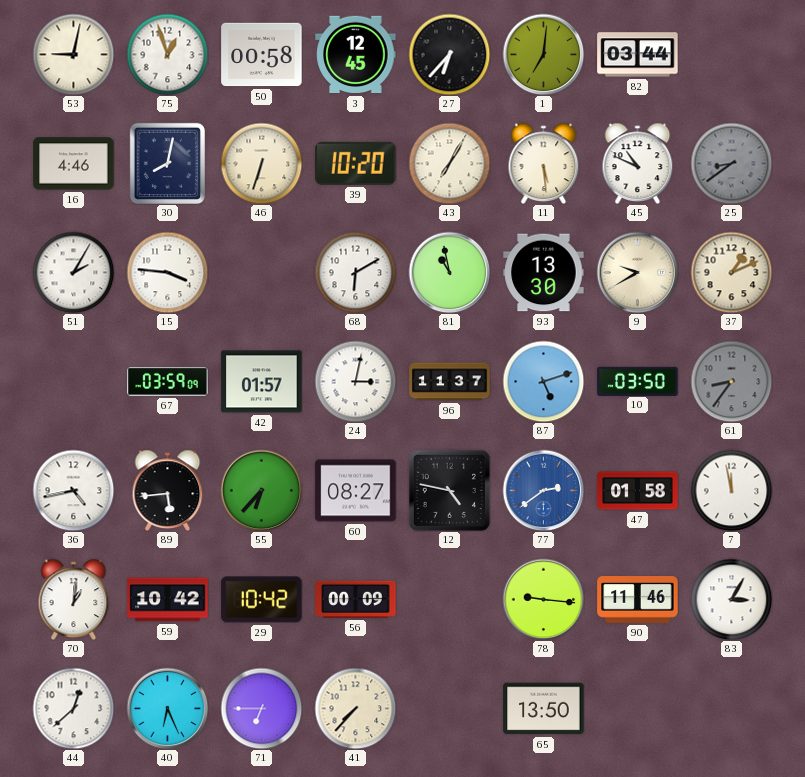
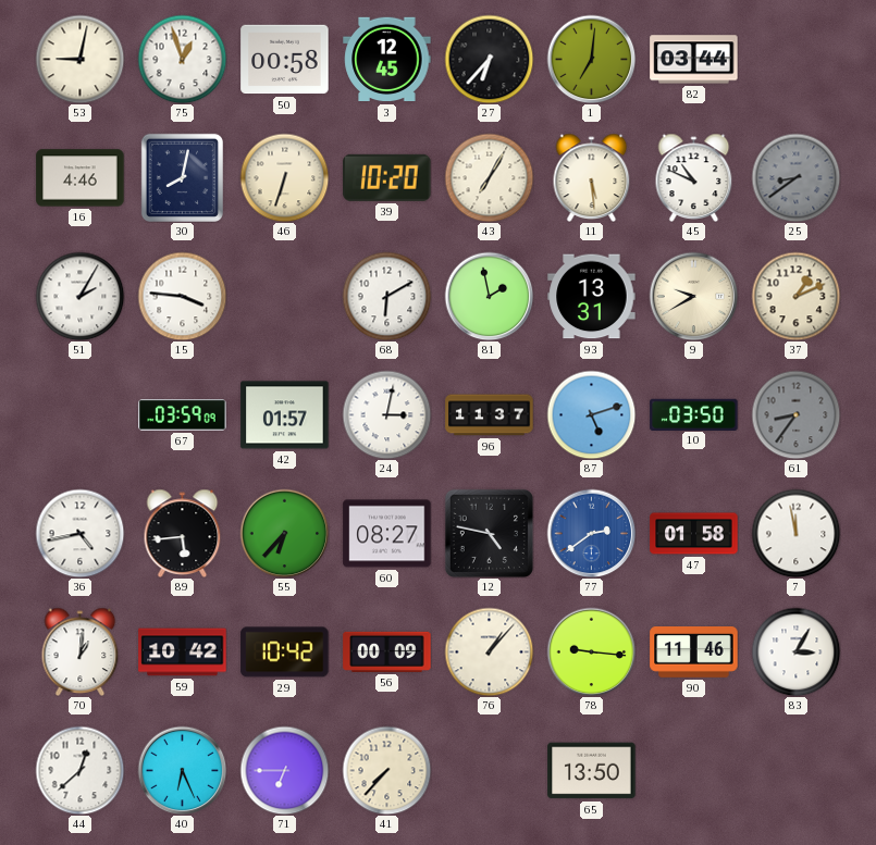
81: 10:58 -> 1:58 (489, 296)
93: 13:30 -> 13:31 (592, 297)
76: none -> 1:07 (489, 651)
